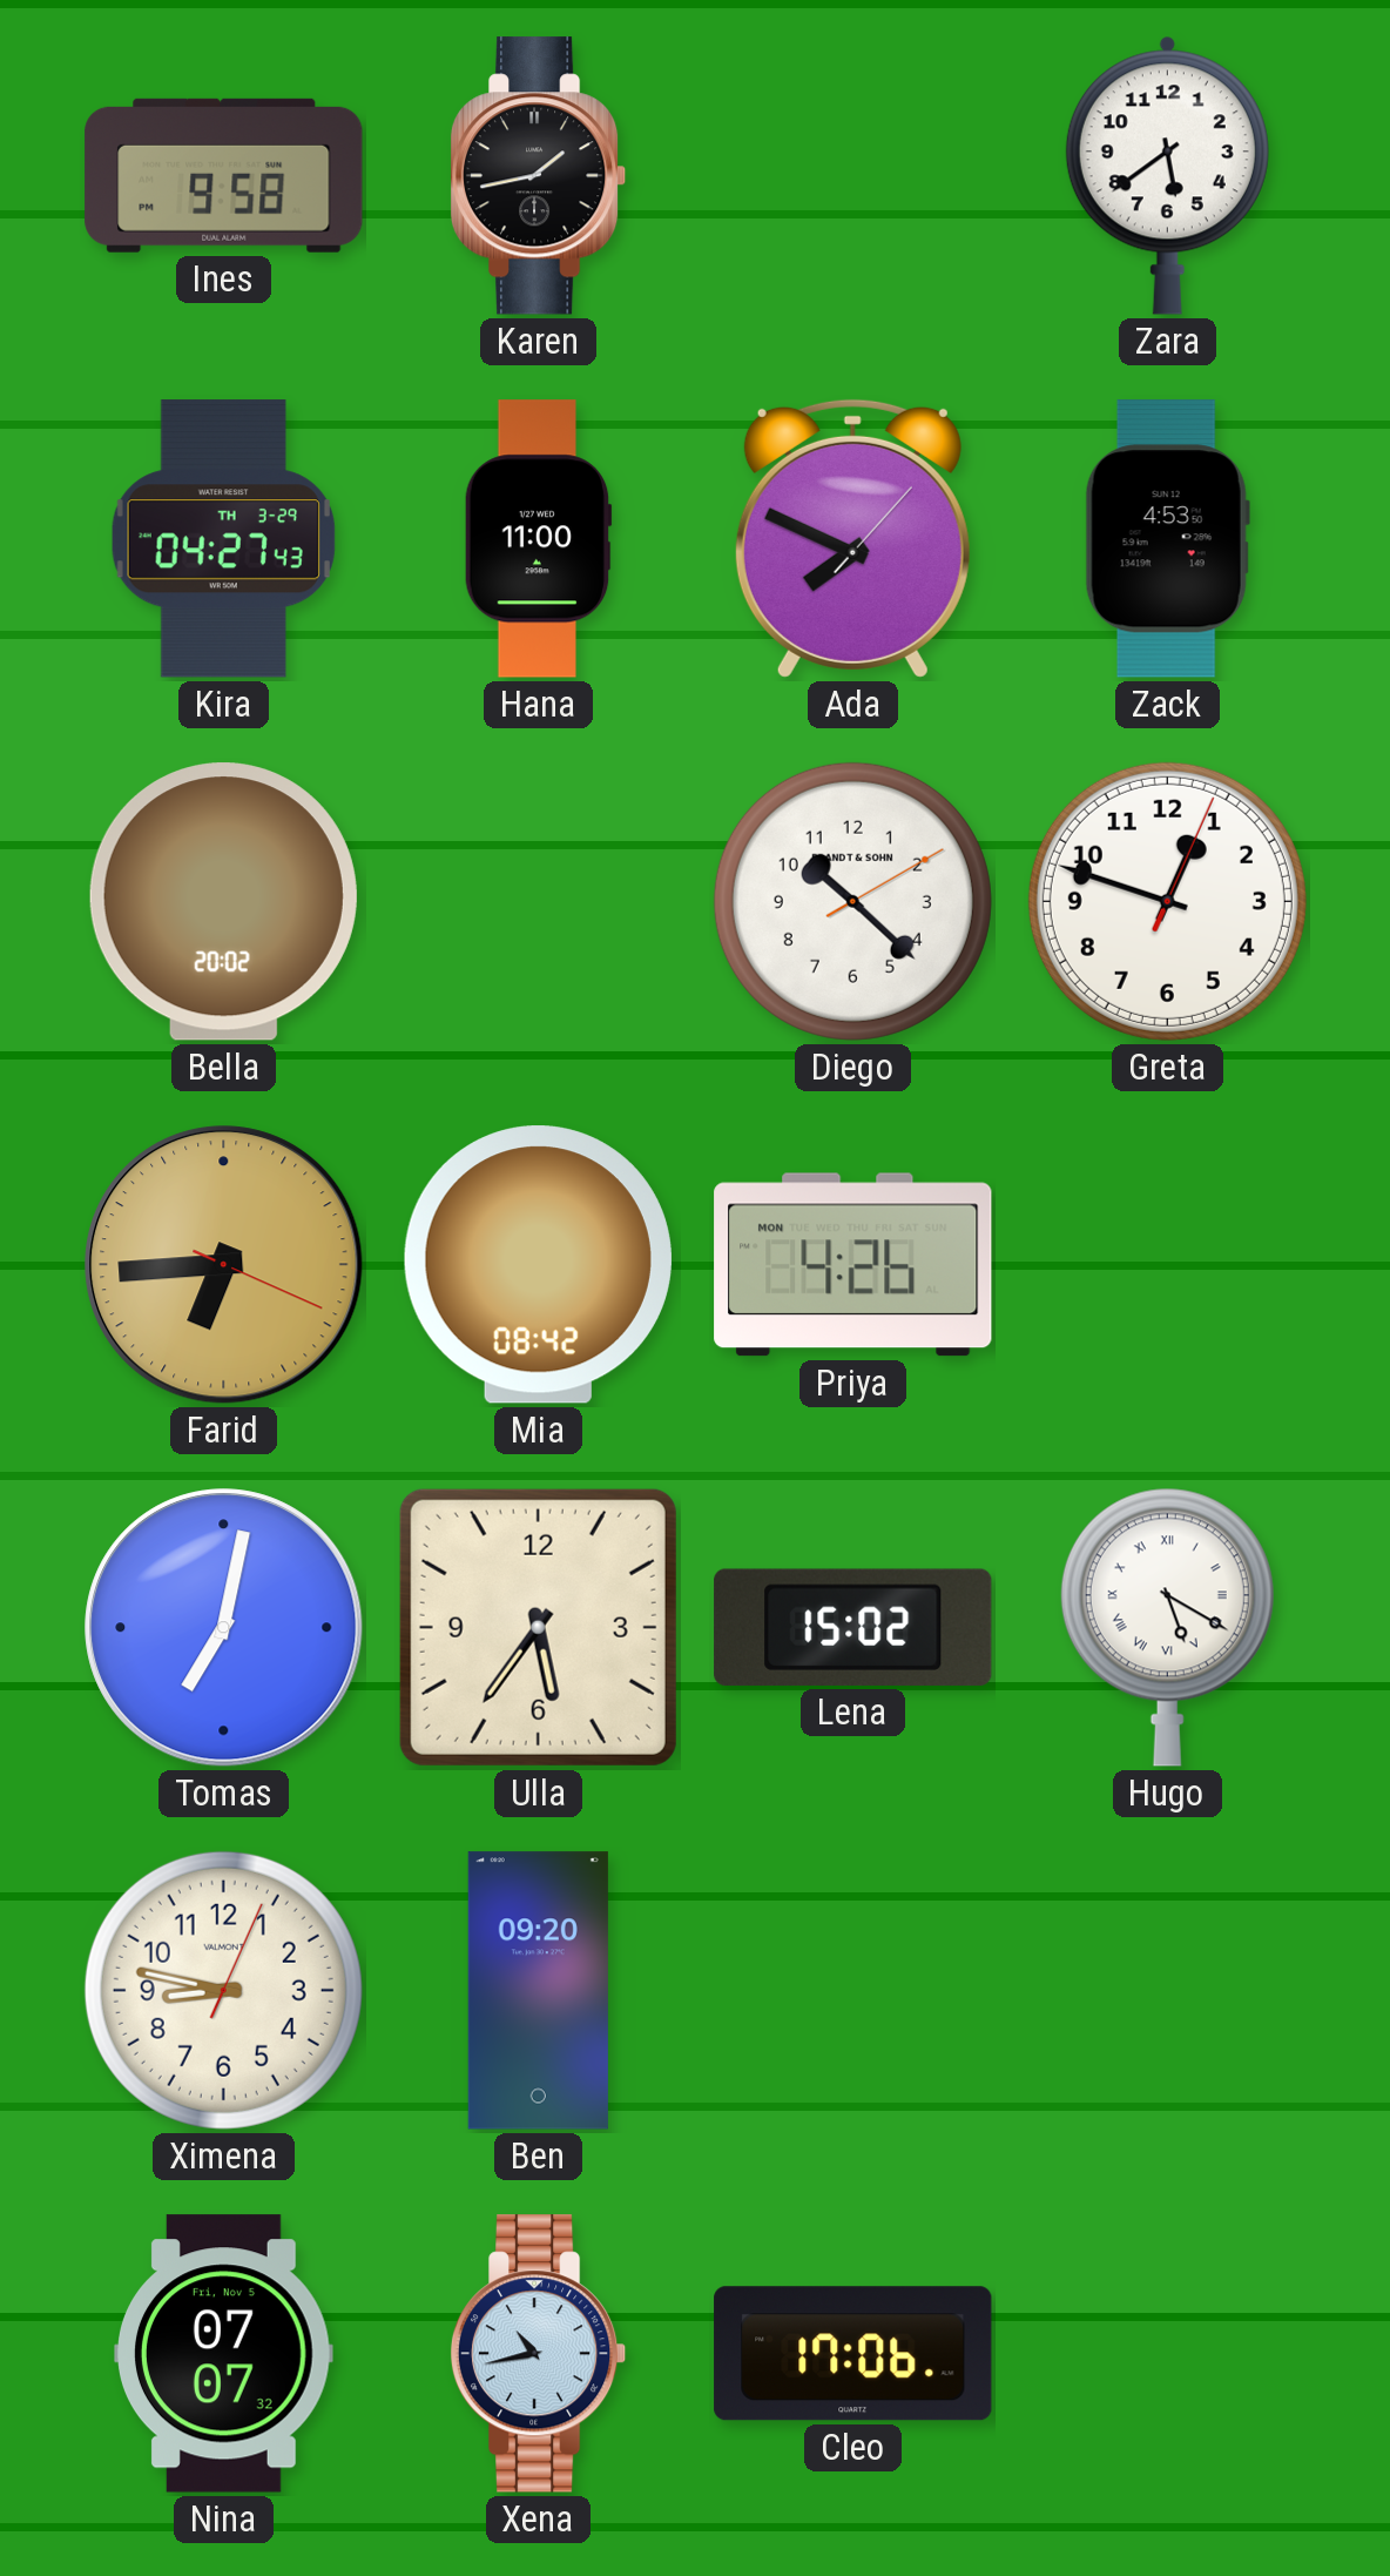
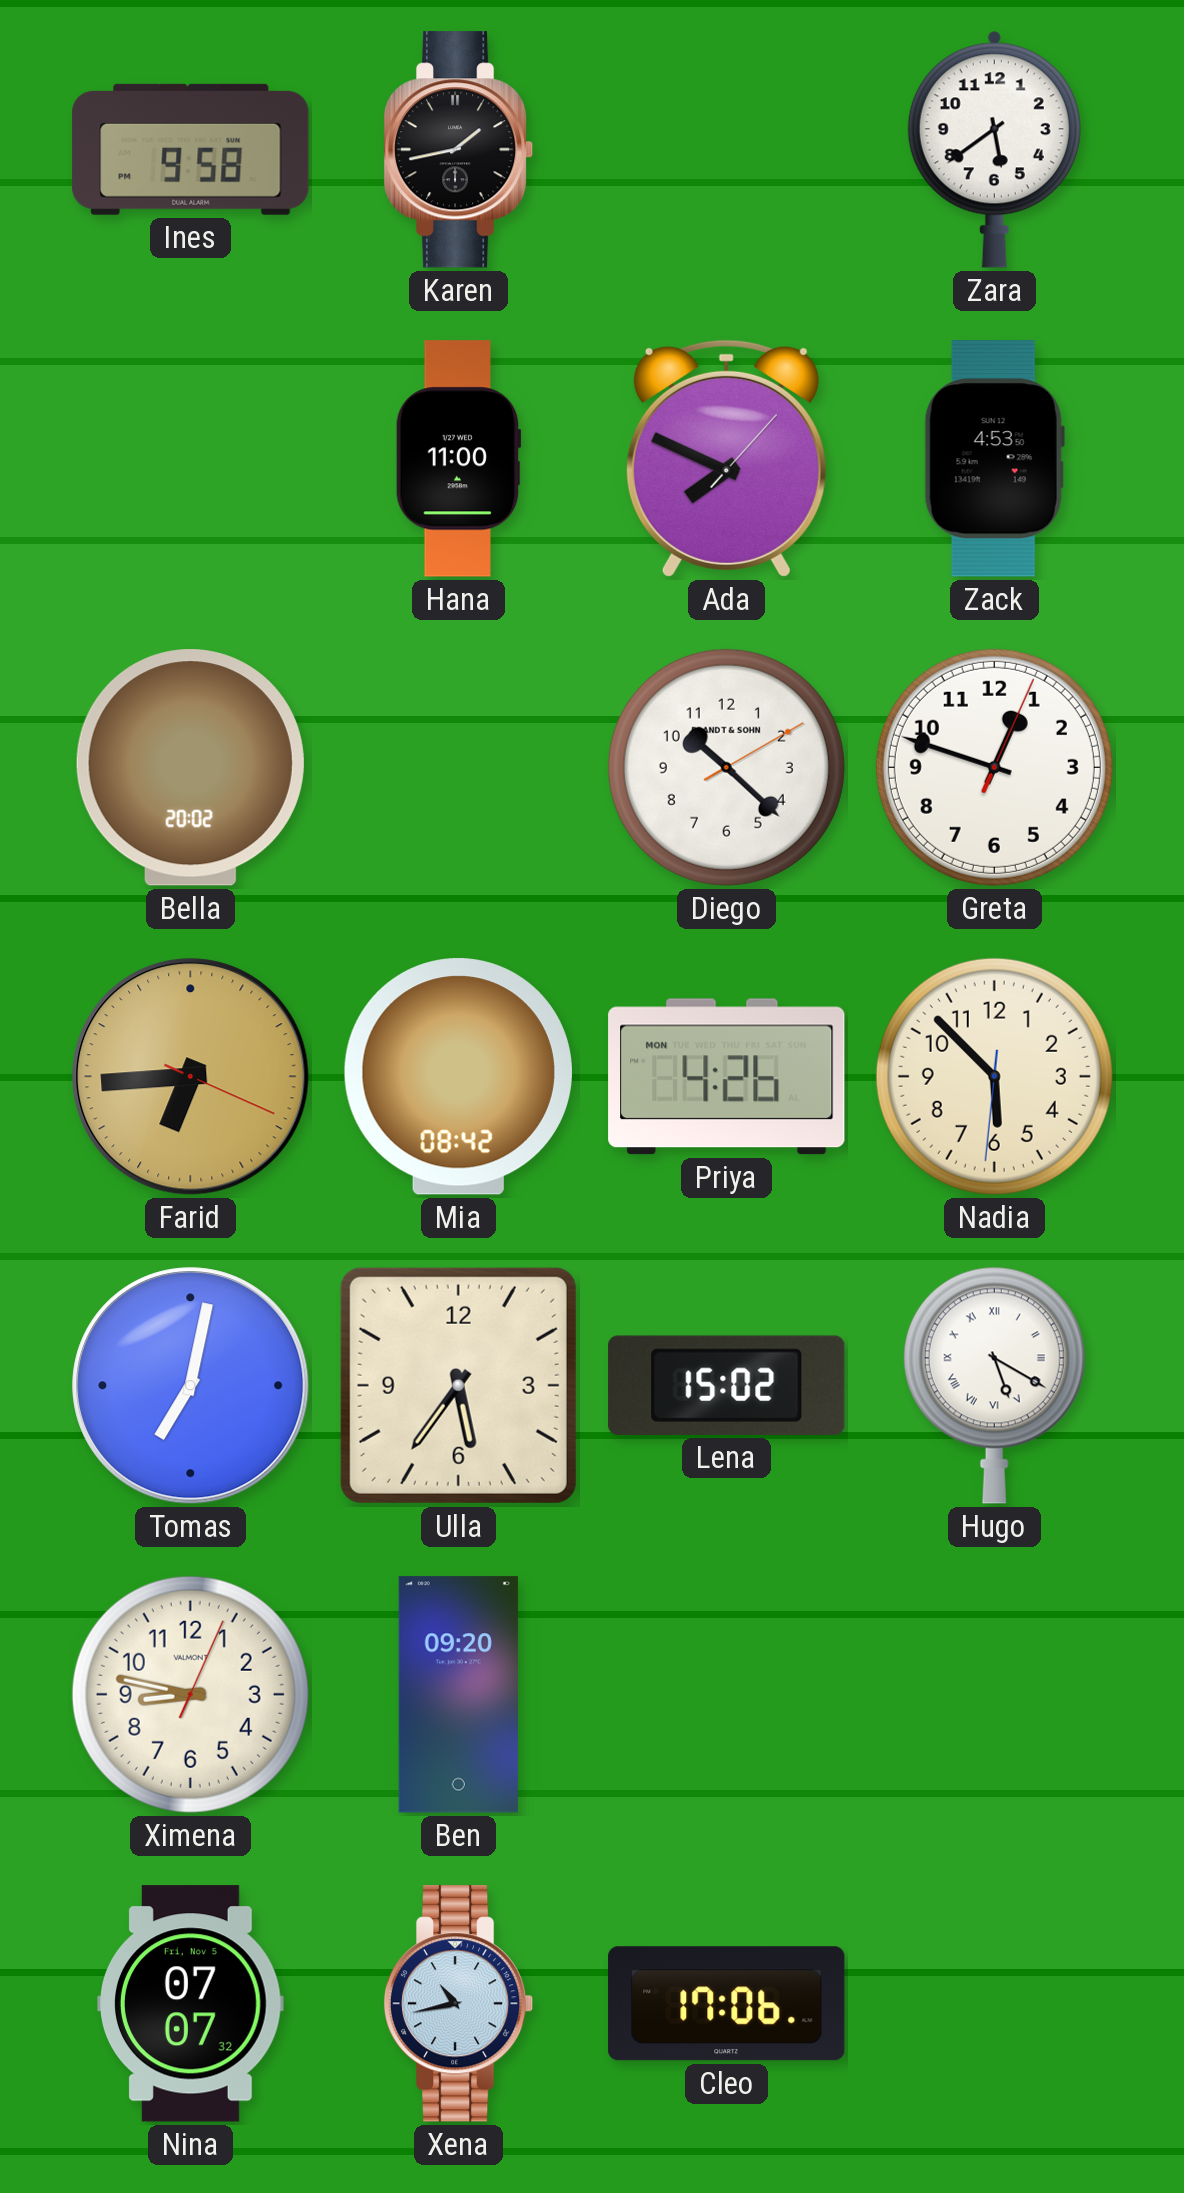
Kira: 04:27 -> none (223, 539)
Nadia: none -> 5:52 (994, 1076)
